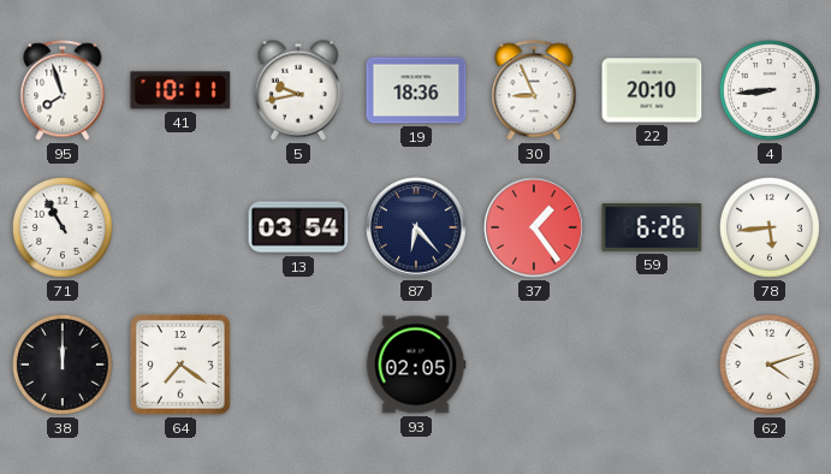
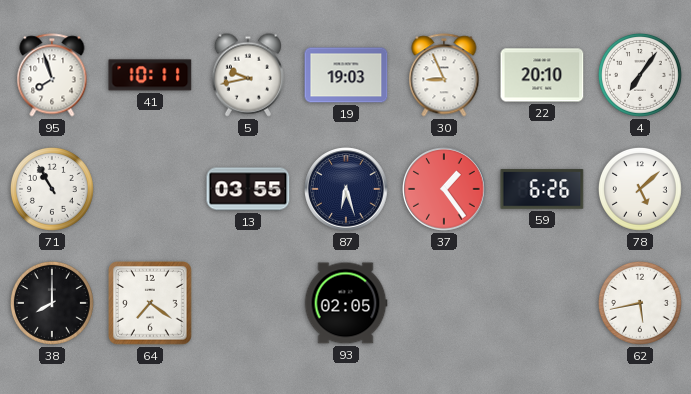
19: 18:36 -> 19:03 (346, 75)
4: 8:44 -> 7:06 (640, 75)
13: 03:54 -> 03:55 (248, 189)
87: 6:23 -> 6:27 (346, 189)
78: 5:44 -> 5:08 (640, 189)
38: 12:00 -> 8:00 (52, 303)
62: 4:12 -> 5:43 (640, 303)
